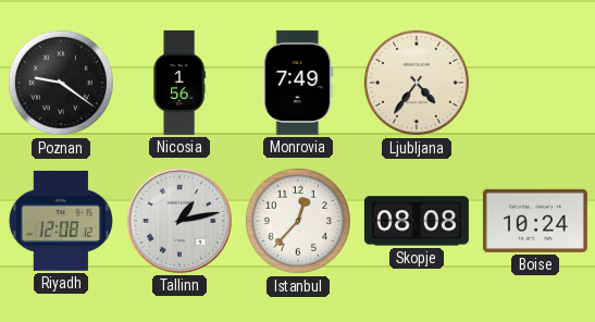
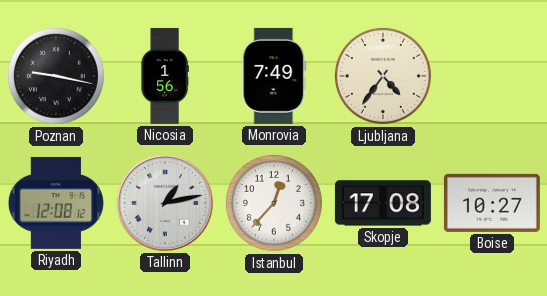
Poznan: 9:21 -> 9:17 (56, 76)
Skopje: 08:08 -> 17:08 (383, 203)
Boise: 10:24 -> 10:27 (492, 203)
